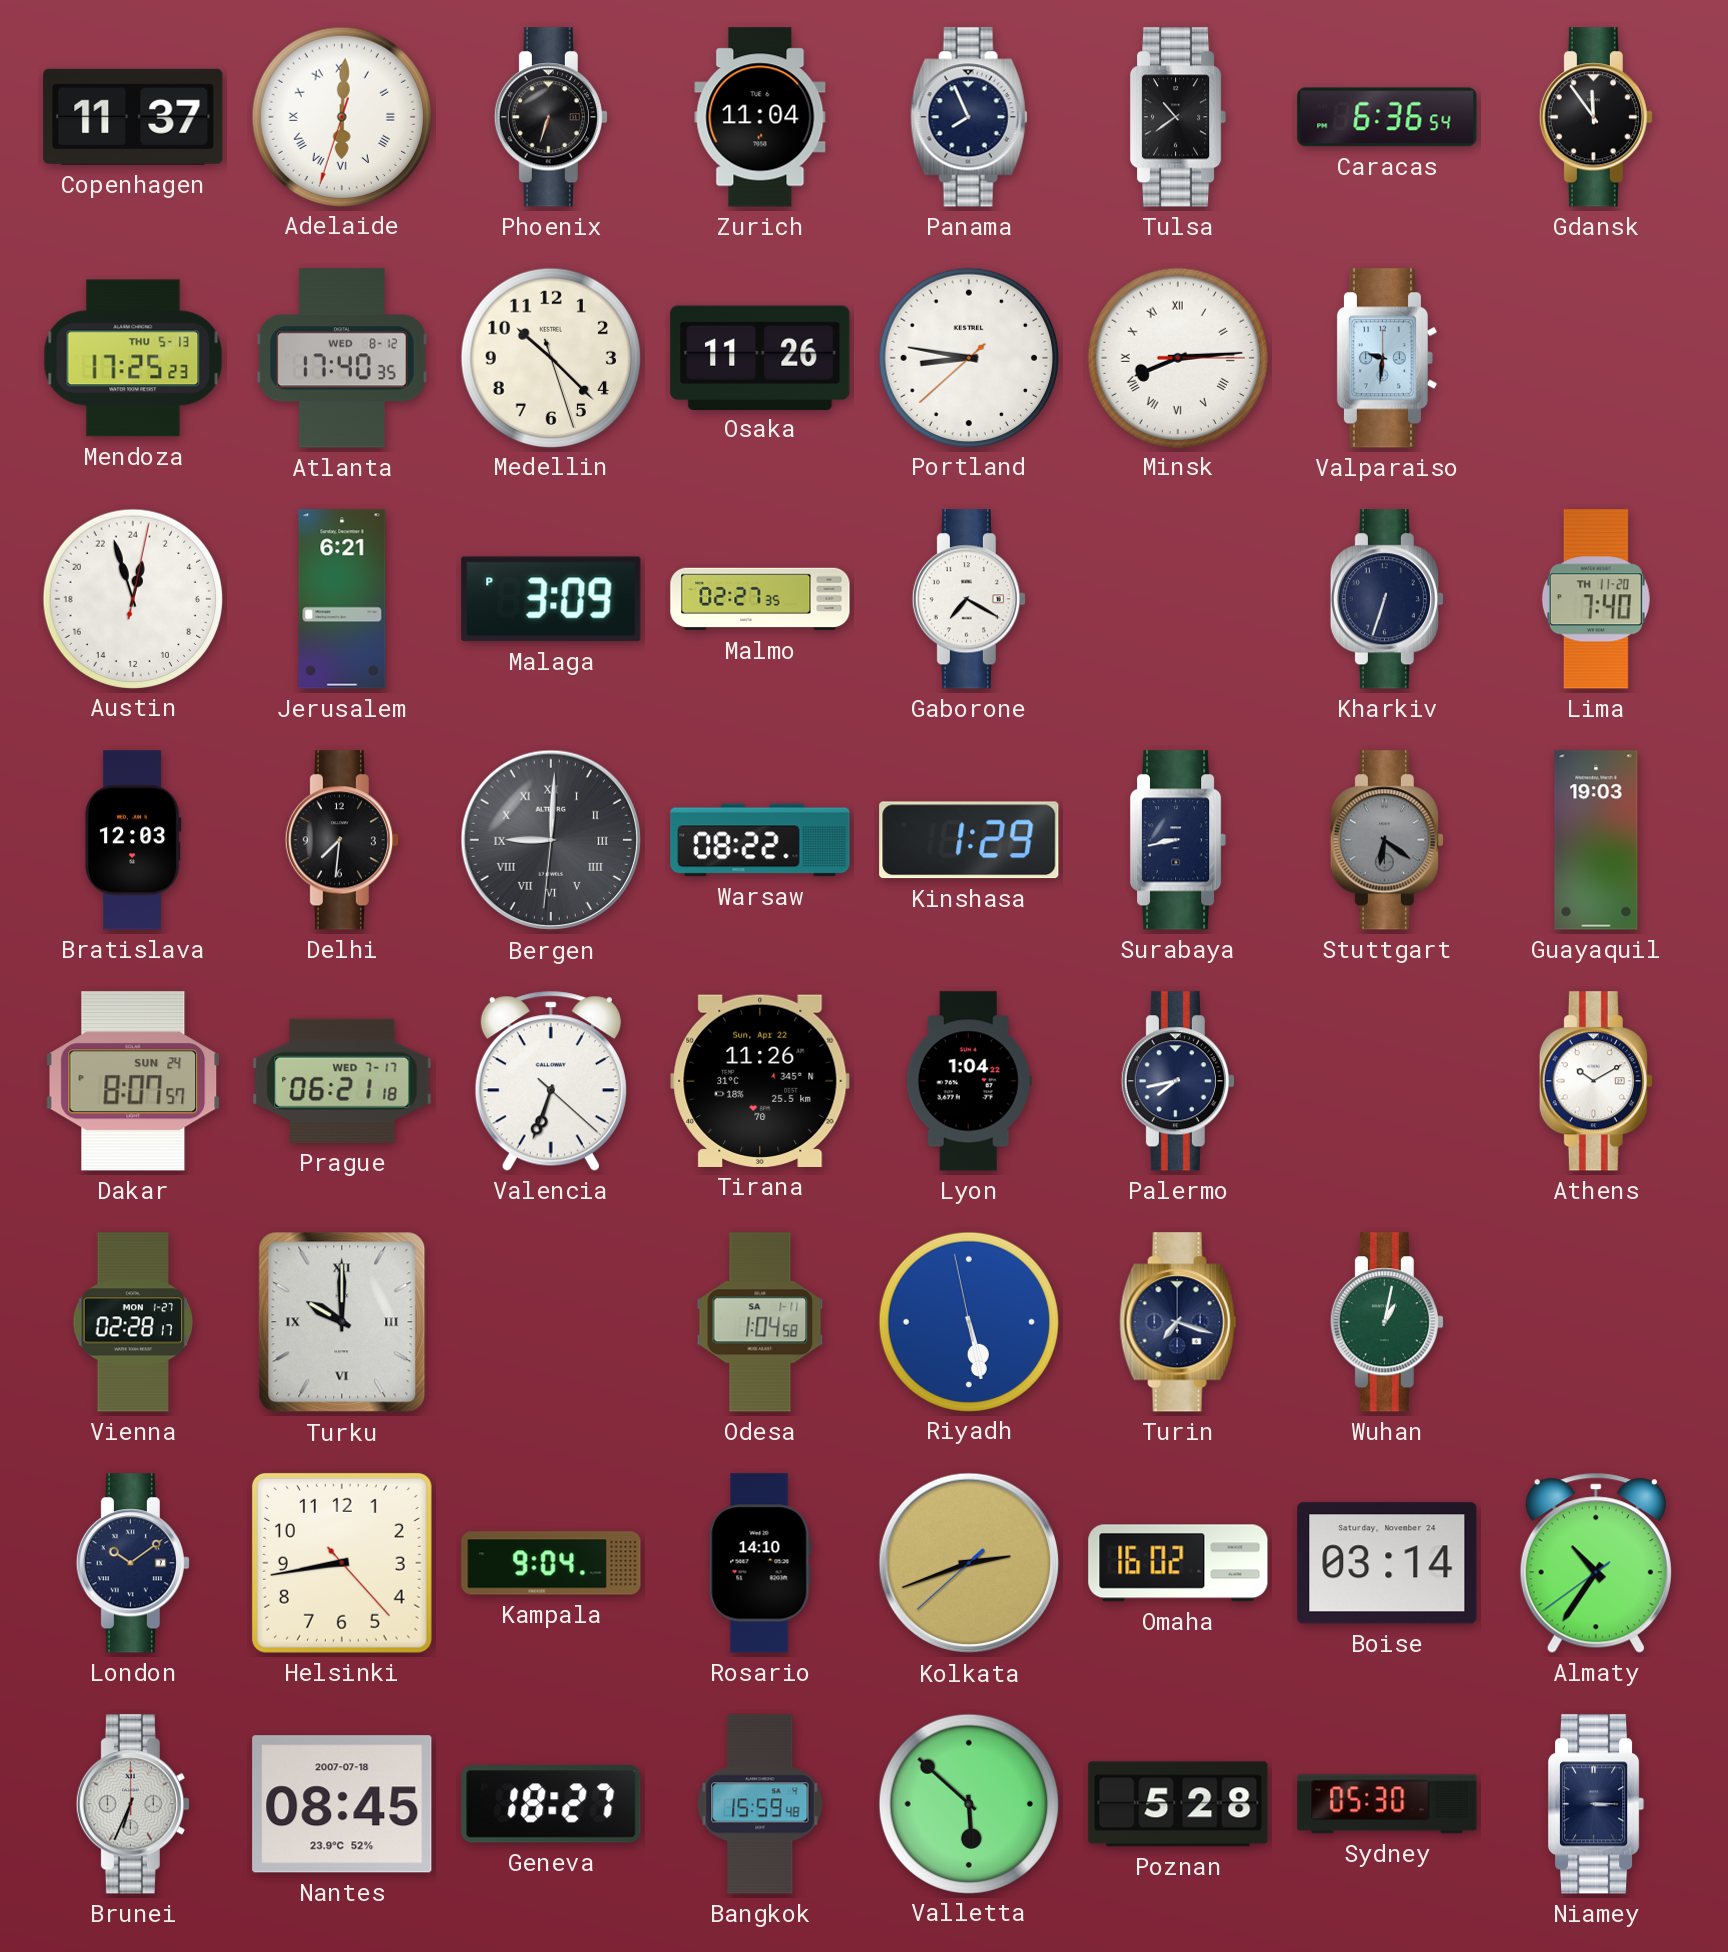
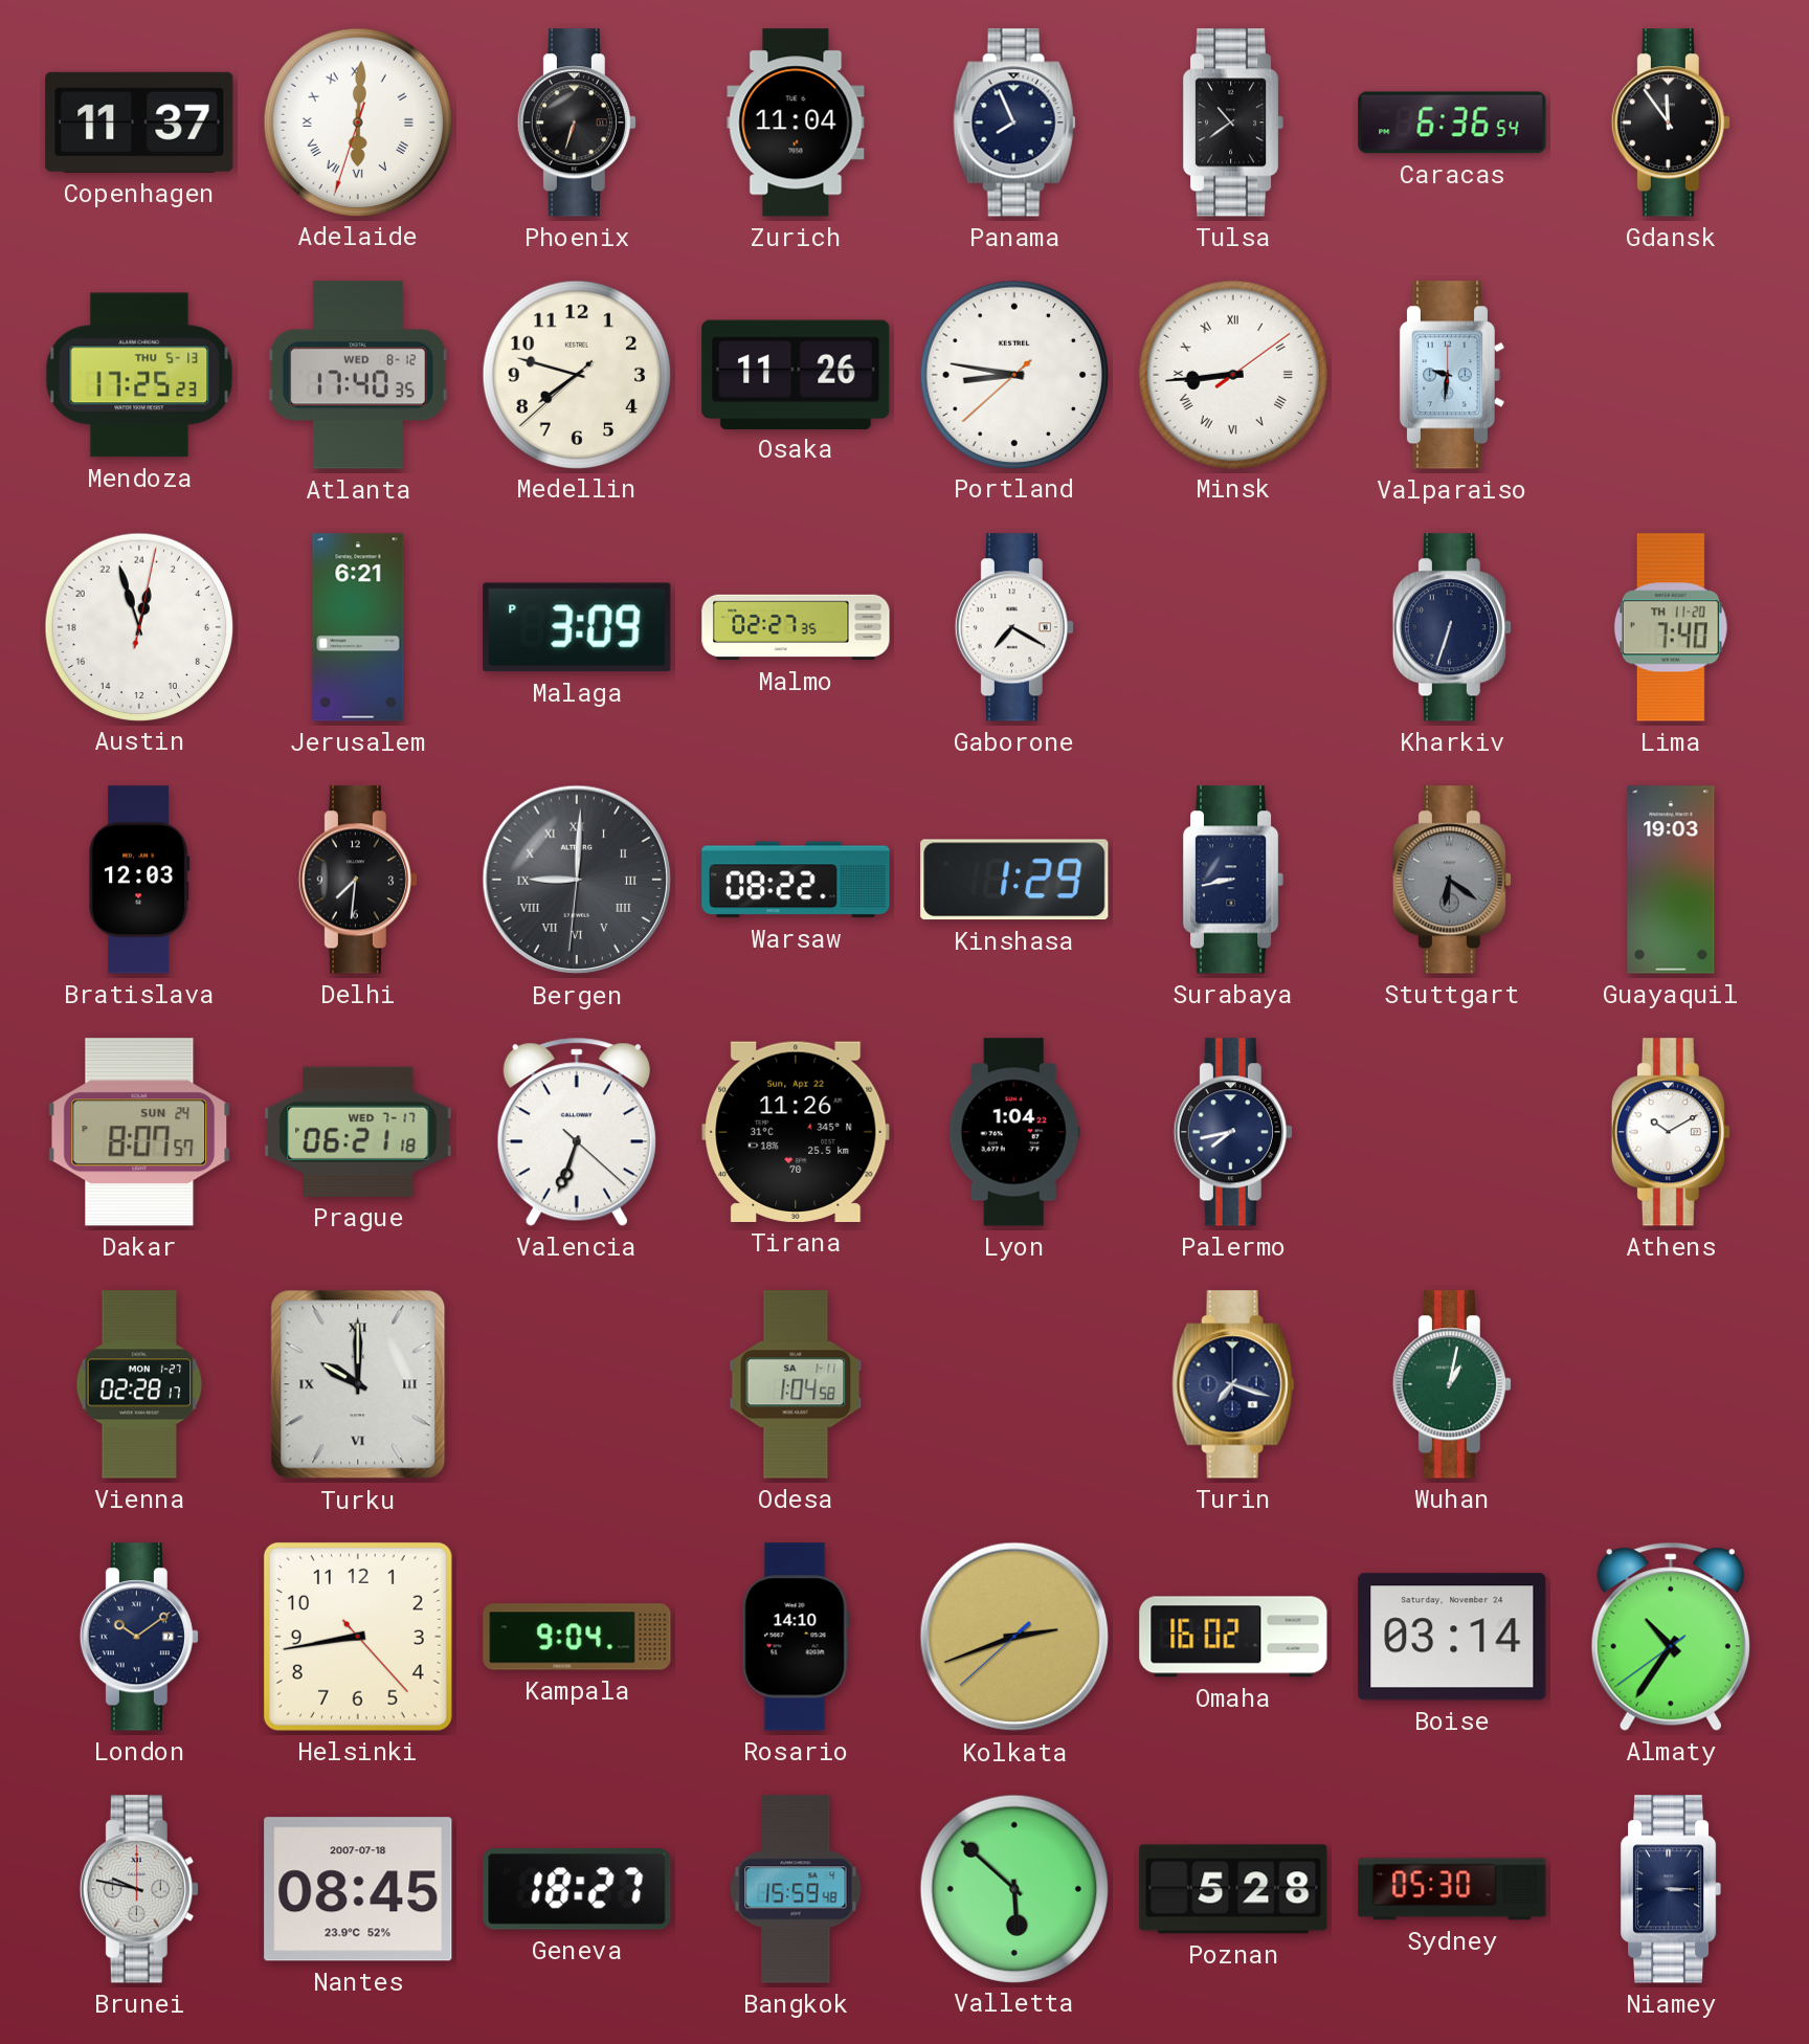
Medellin: 10:22 -> 7:47 (576, 374)
Minsk: 8:14 -> 8:44 (1232, 374)
Riyadh: 5:27 -> none (968, 1321)
Brunei: 6:34 -> 9:47 (139, 1889)
